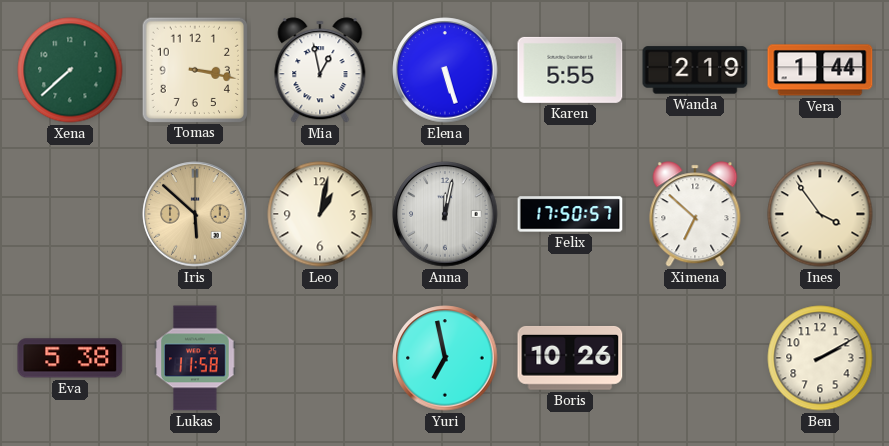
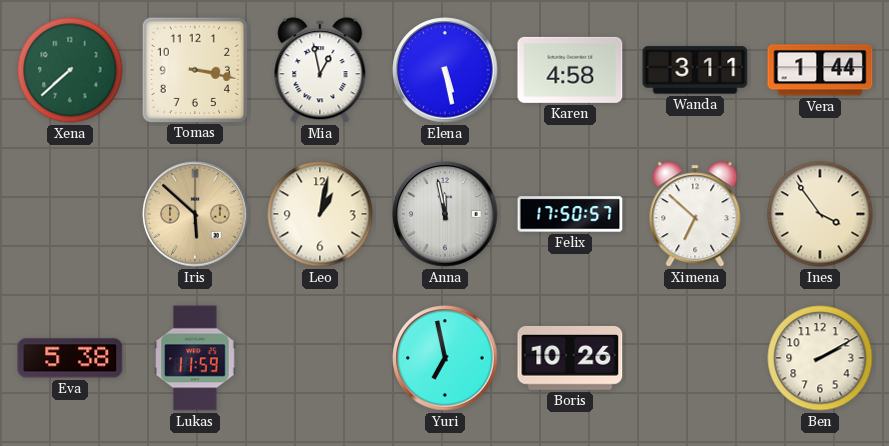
Elena: 5:27 -> 5:28 (445, 70)
Karen: 5:55 -> 4:58 (570, 70)
Wanda: 2:19 -> 3:11 (695, 70)
Anna: 12:02 -> 11:58 (445, 214)
Lukas: 11:58 -> 11:59 (195, 358)
